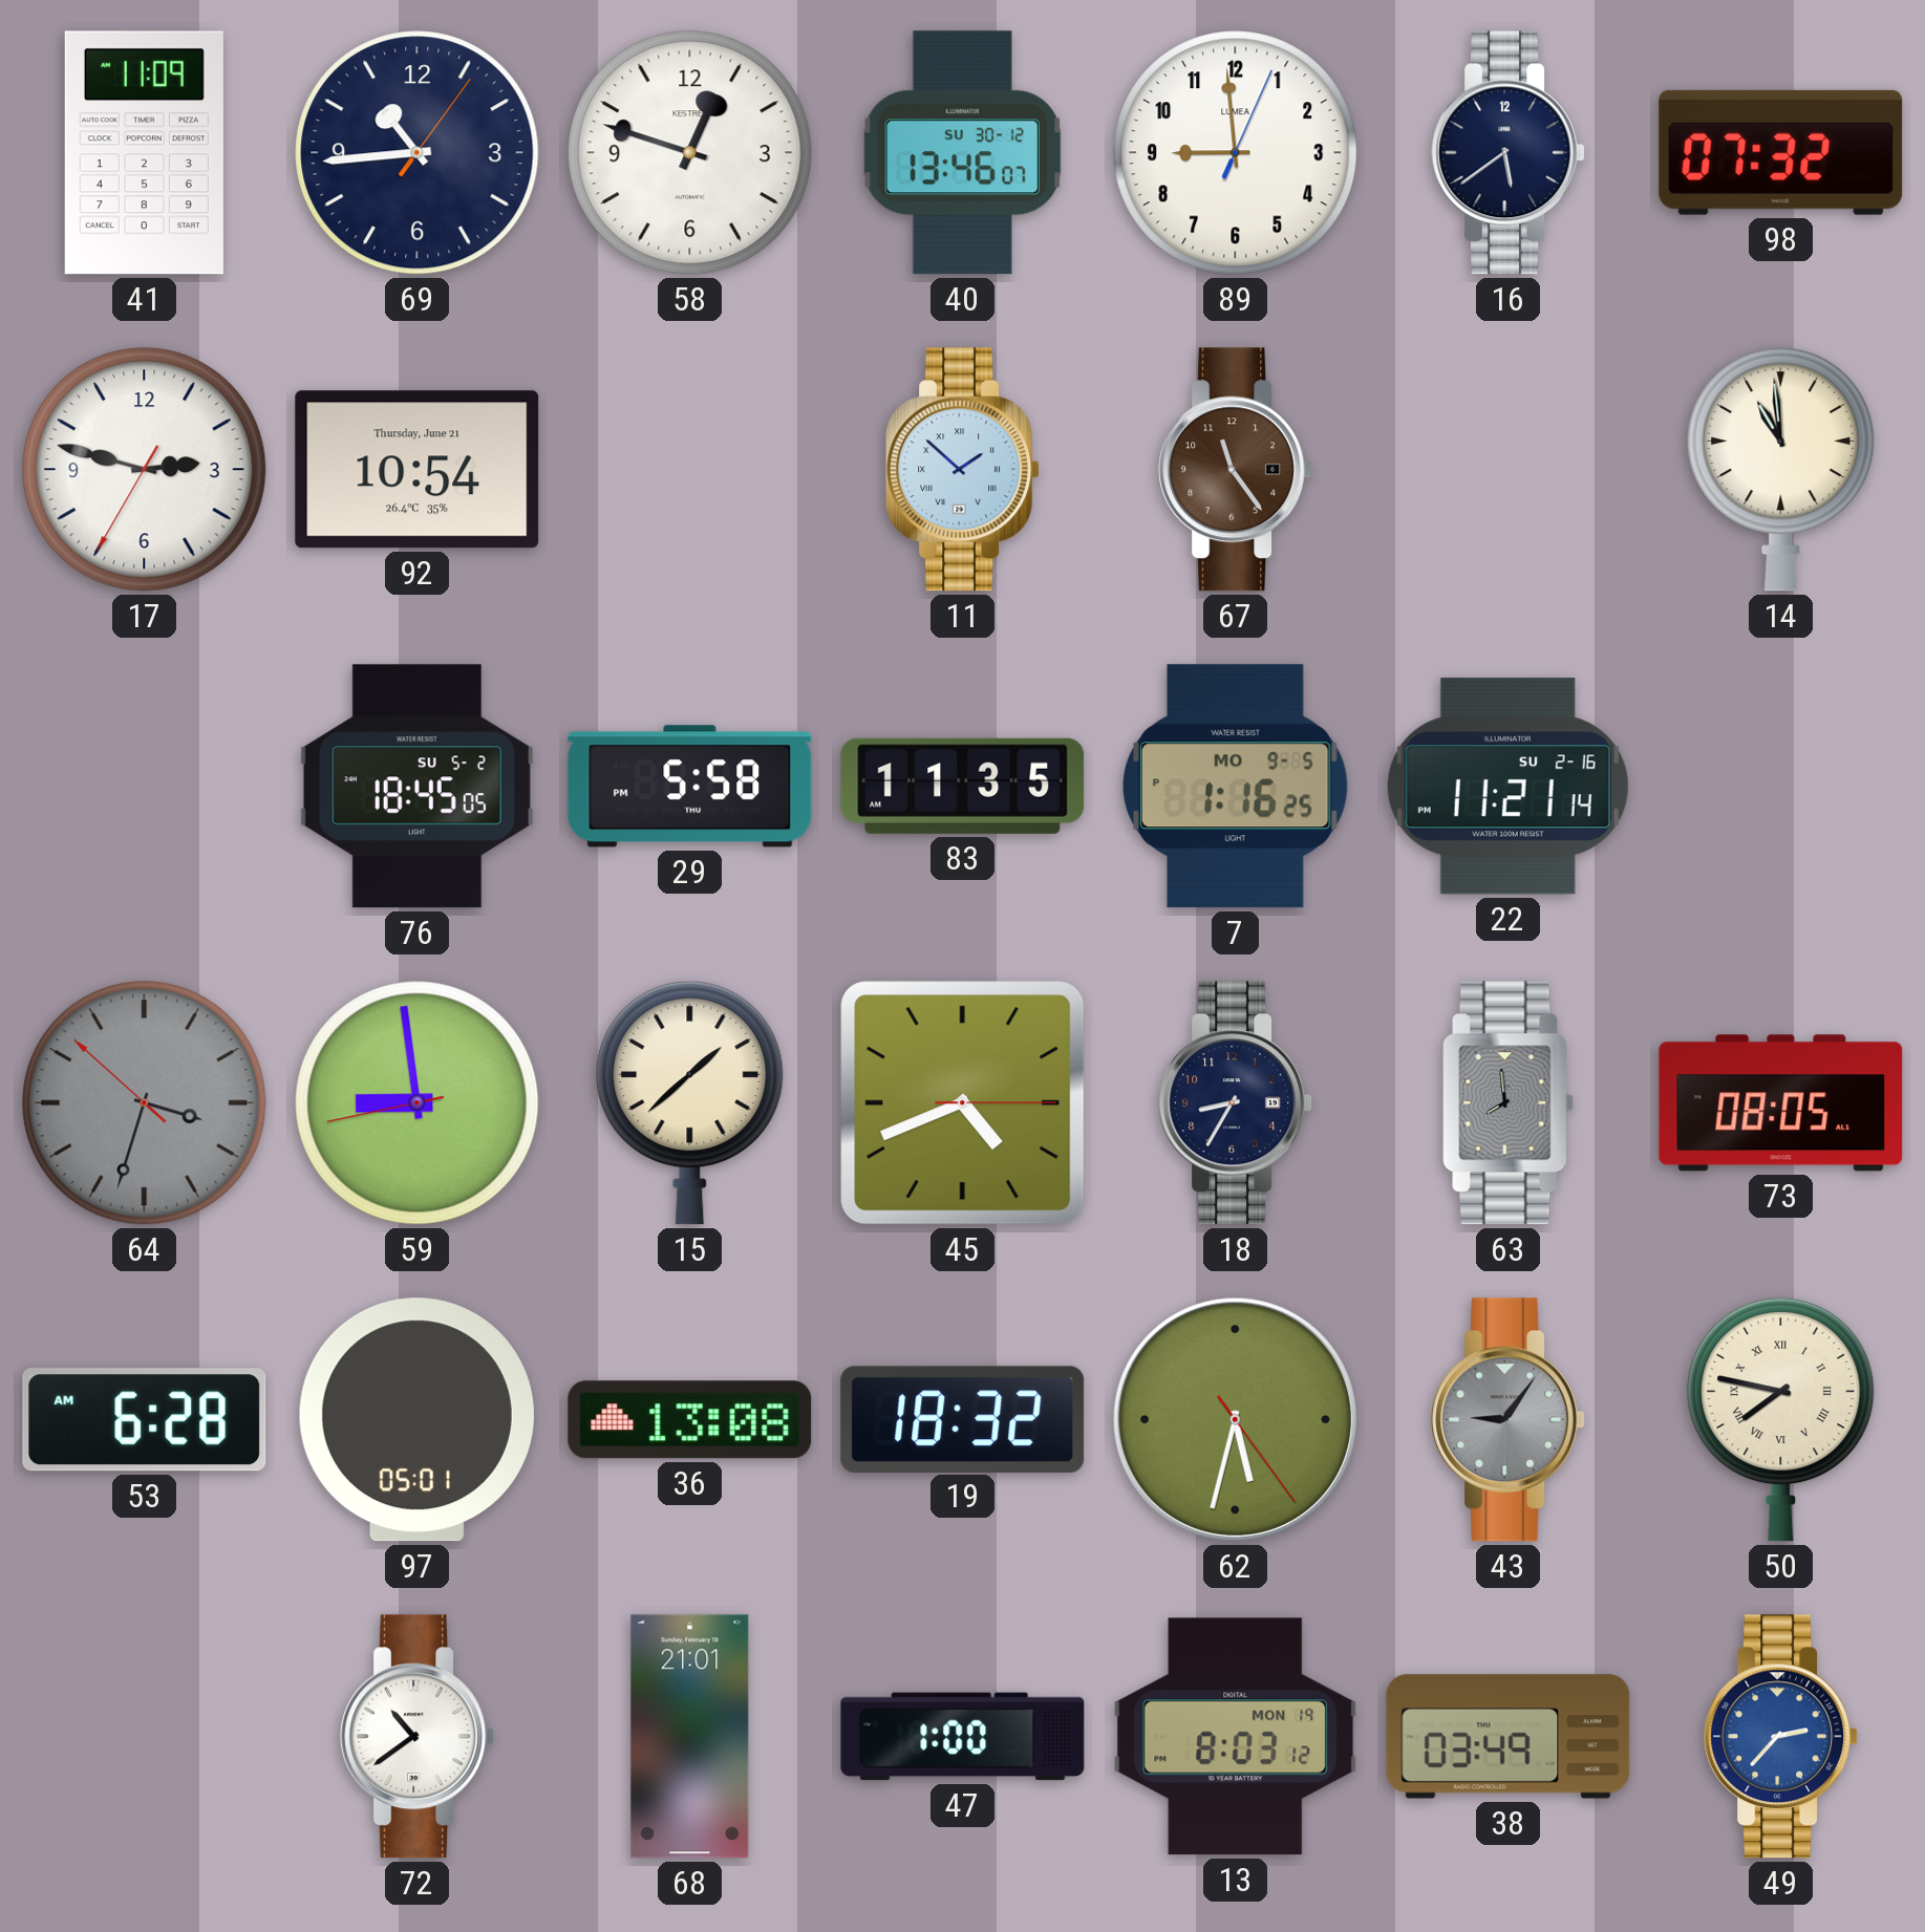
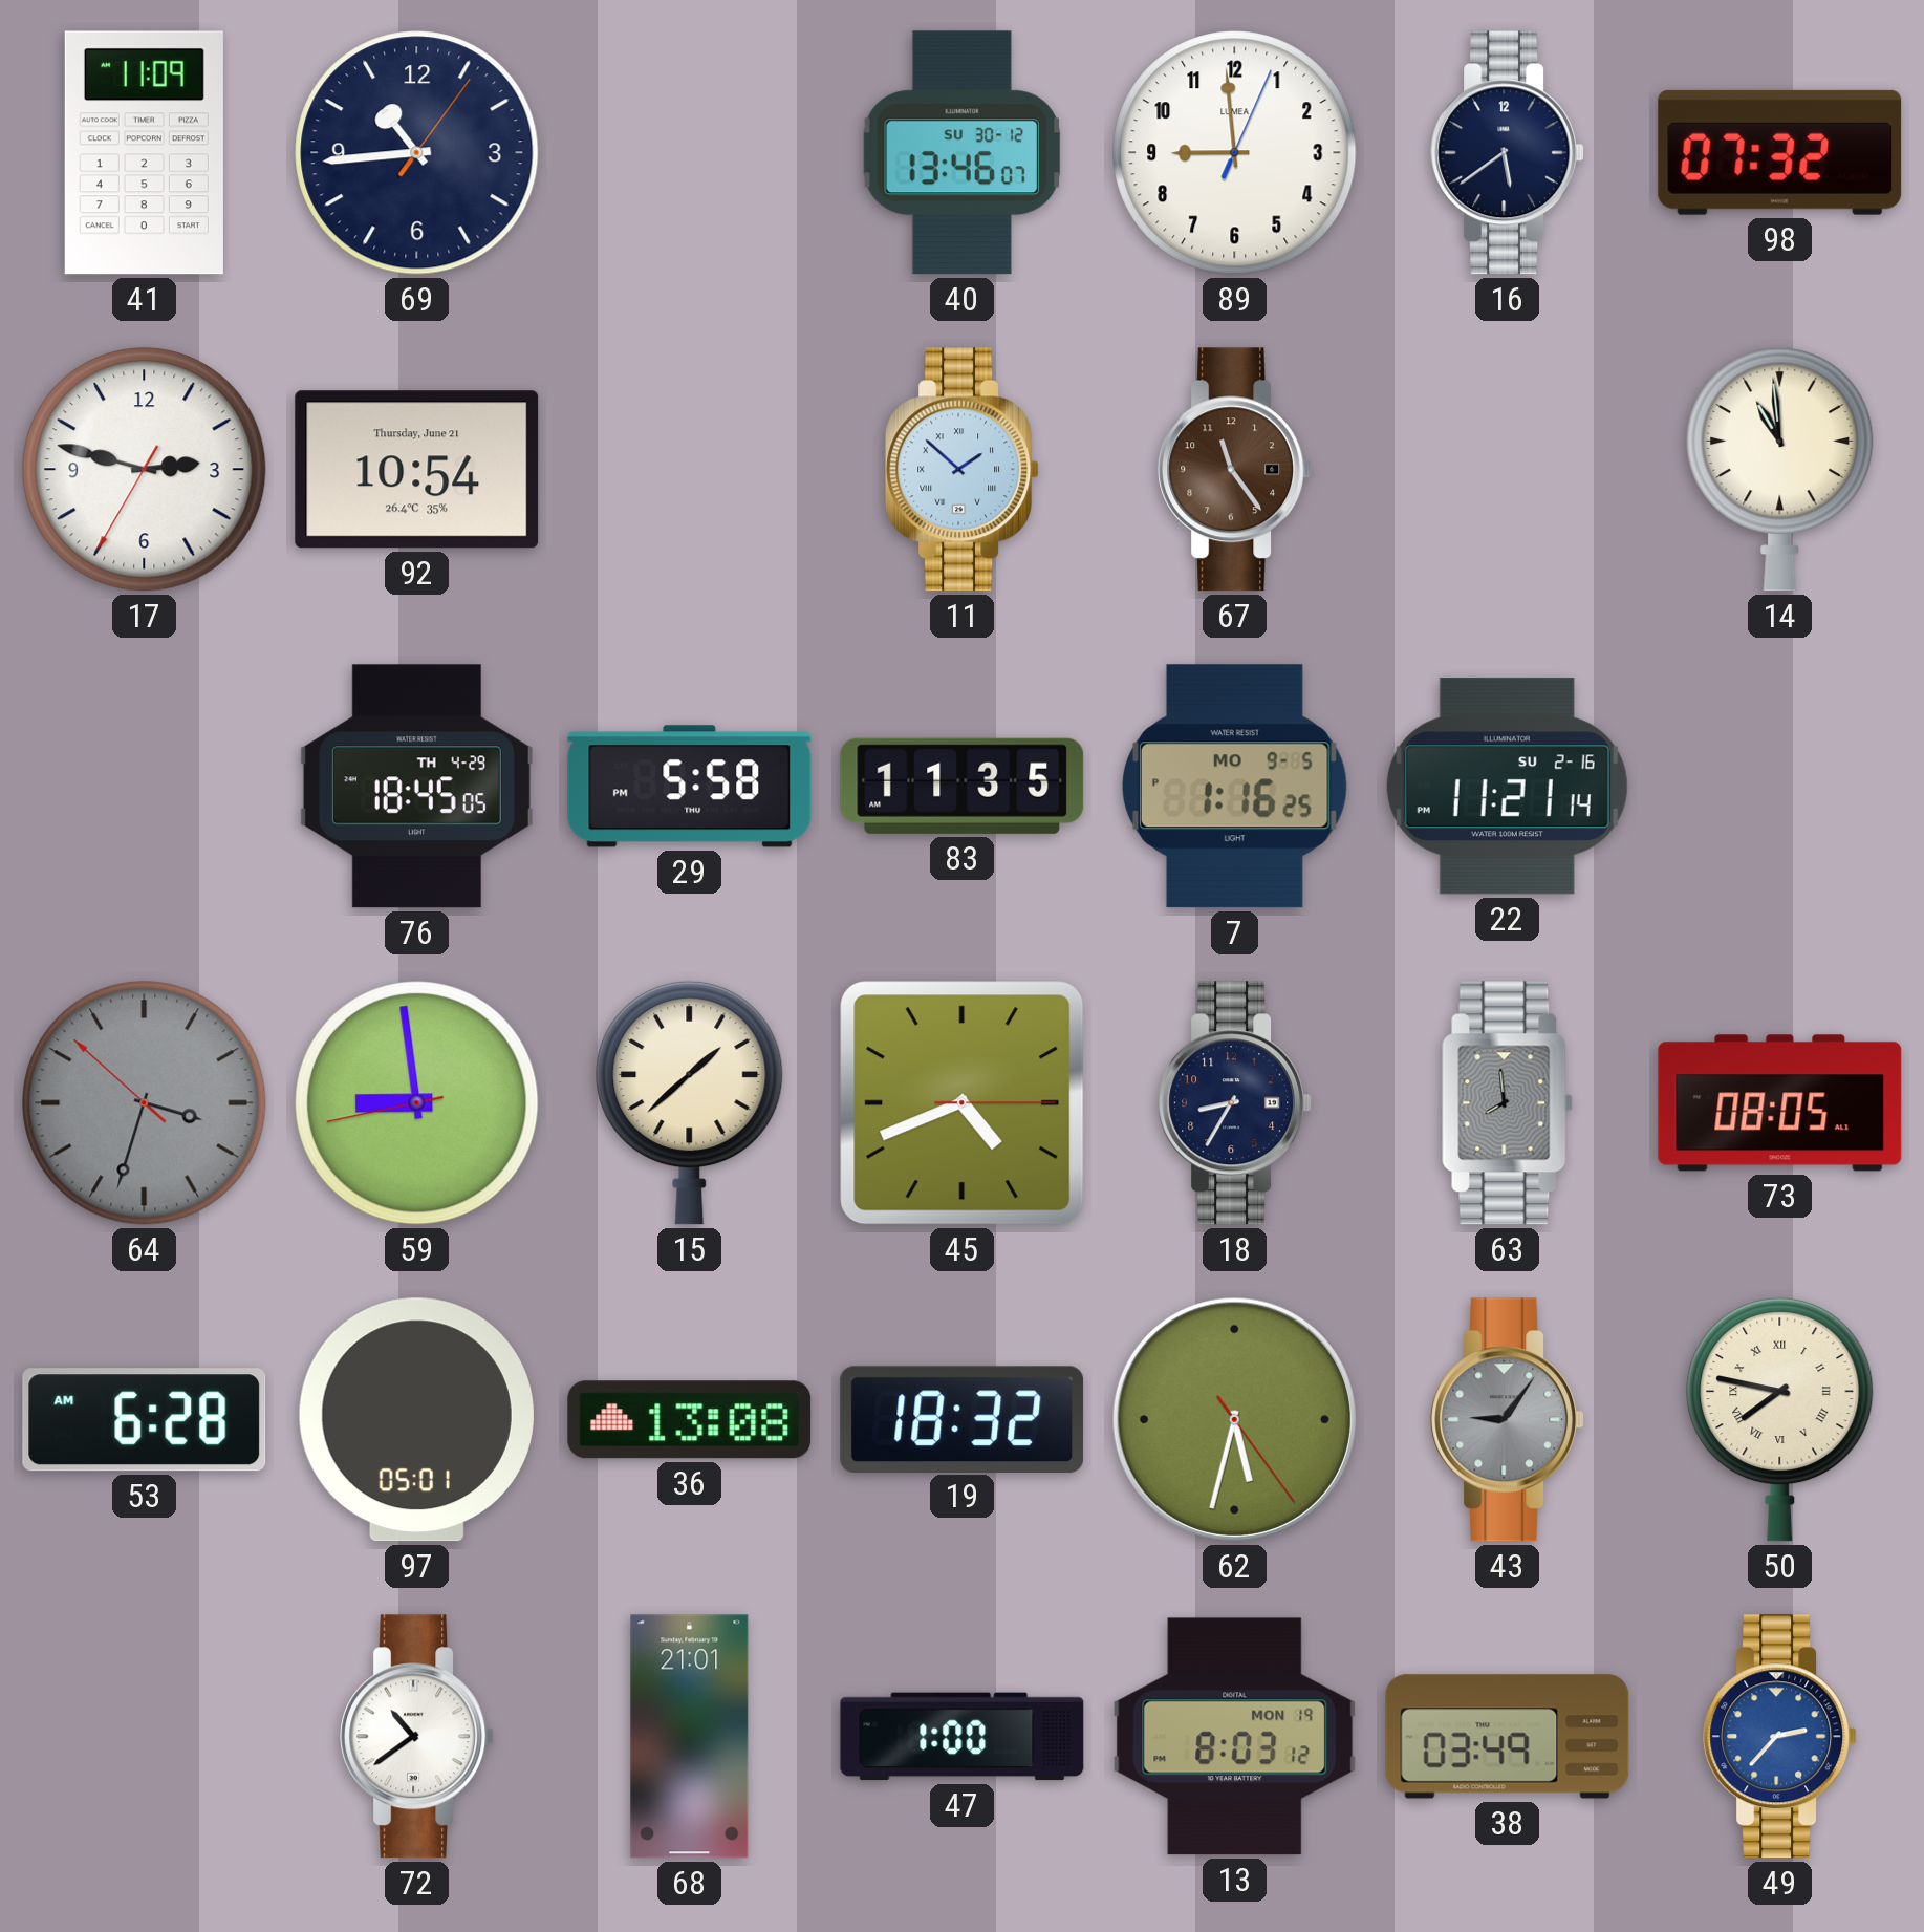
58: 12:48 -> none (690, 153)
76 date: SU 5-2 -> TH 4-29 (416, 787)
